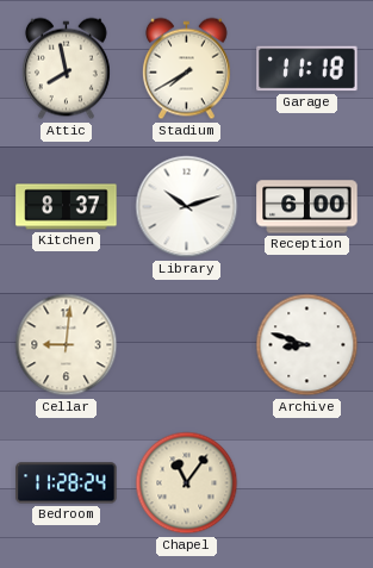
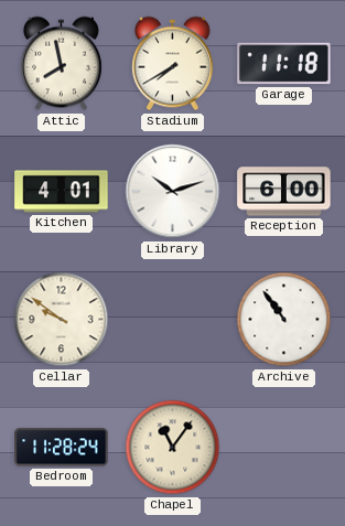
Kitchen: 8:37 -> 4:01 (62, 192)
Cellar: 9:01 -> 9:51 (62, 320)
Archive: 8:48 -> 10:54 (284, 320)
